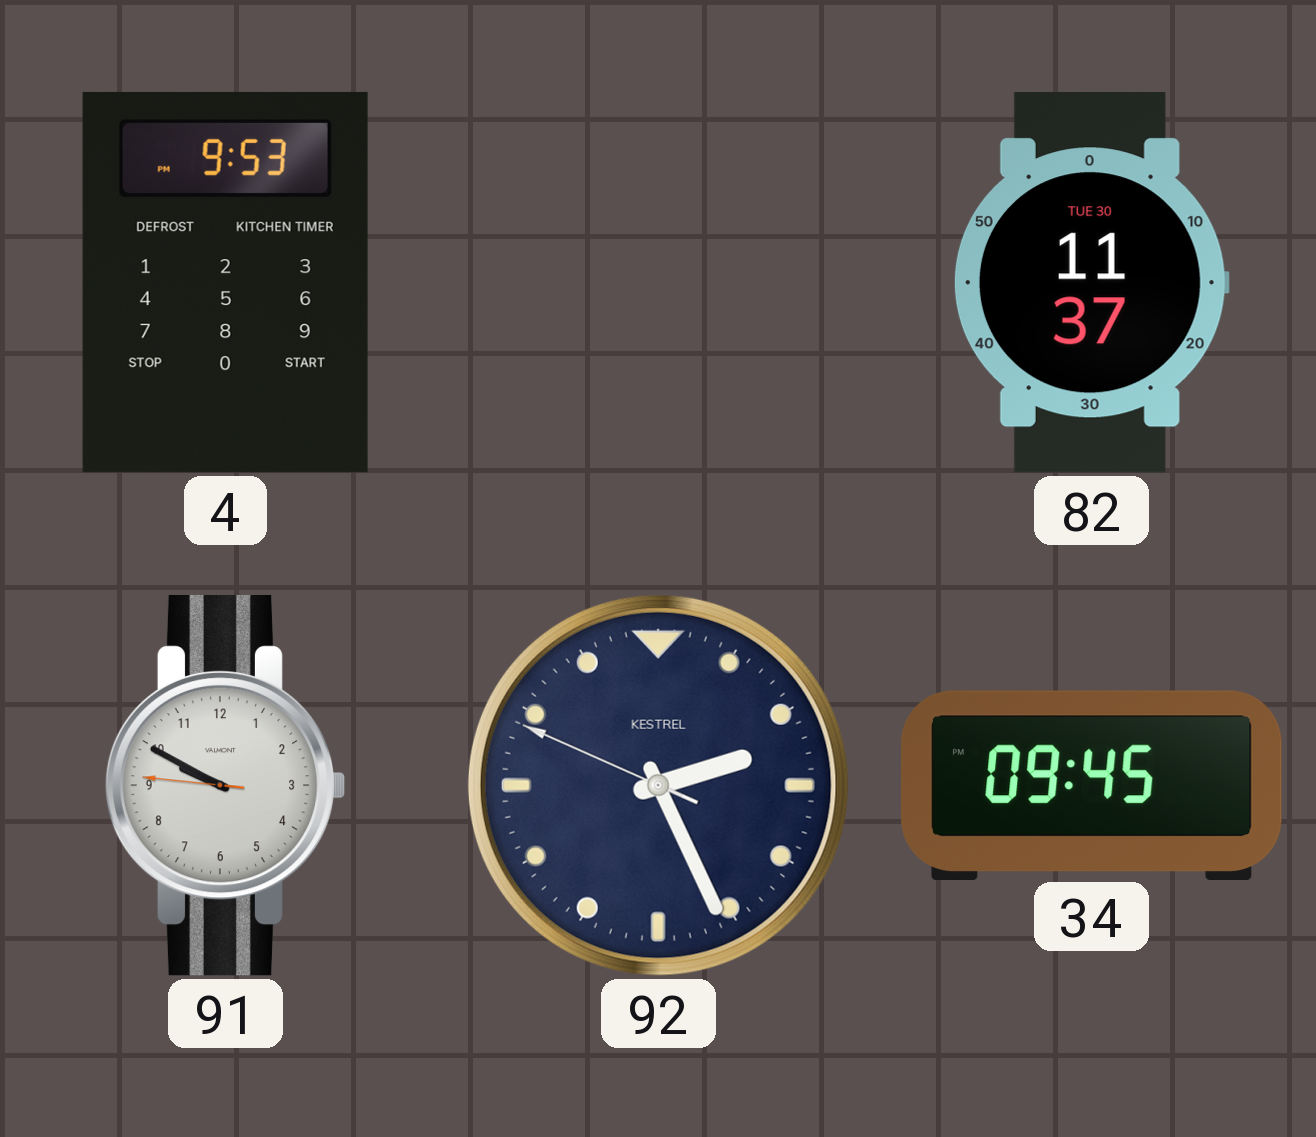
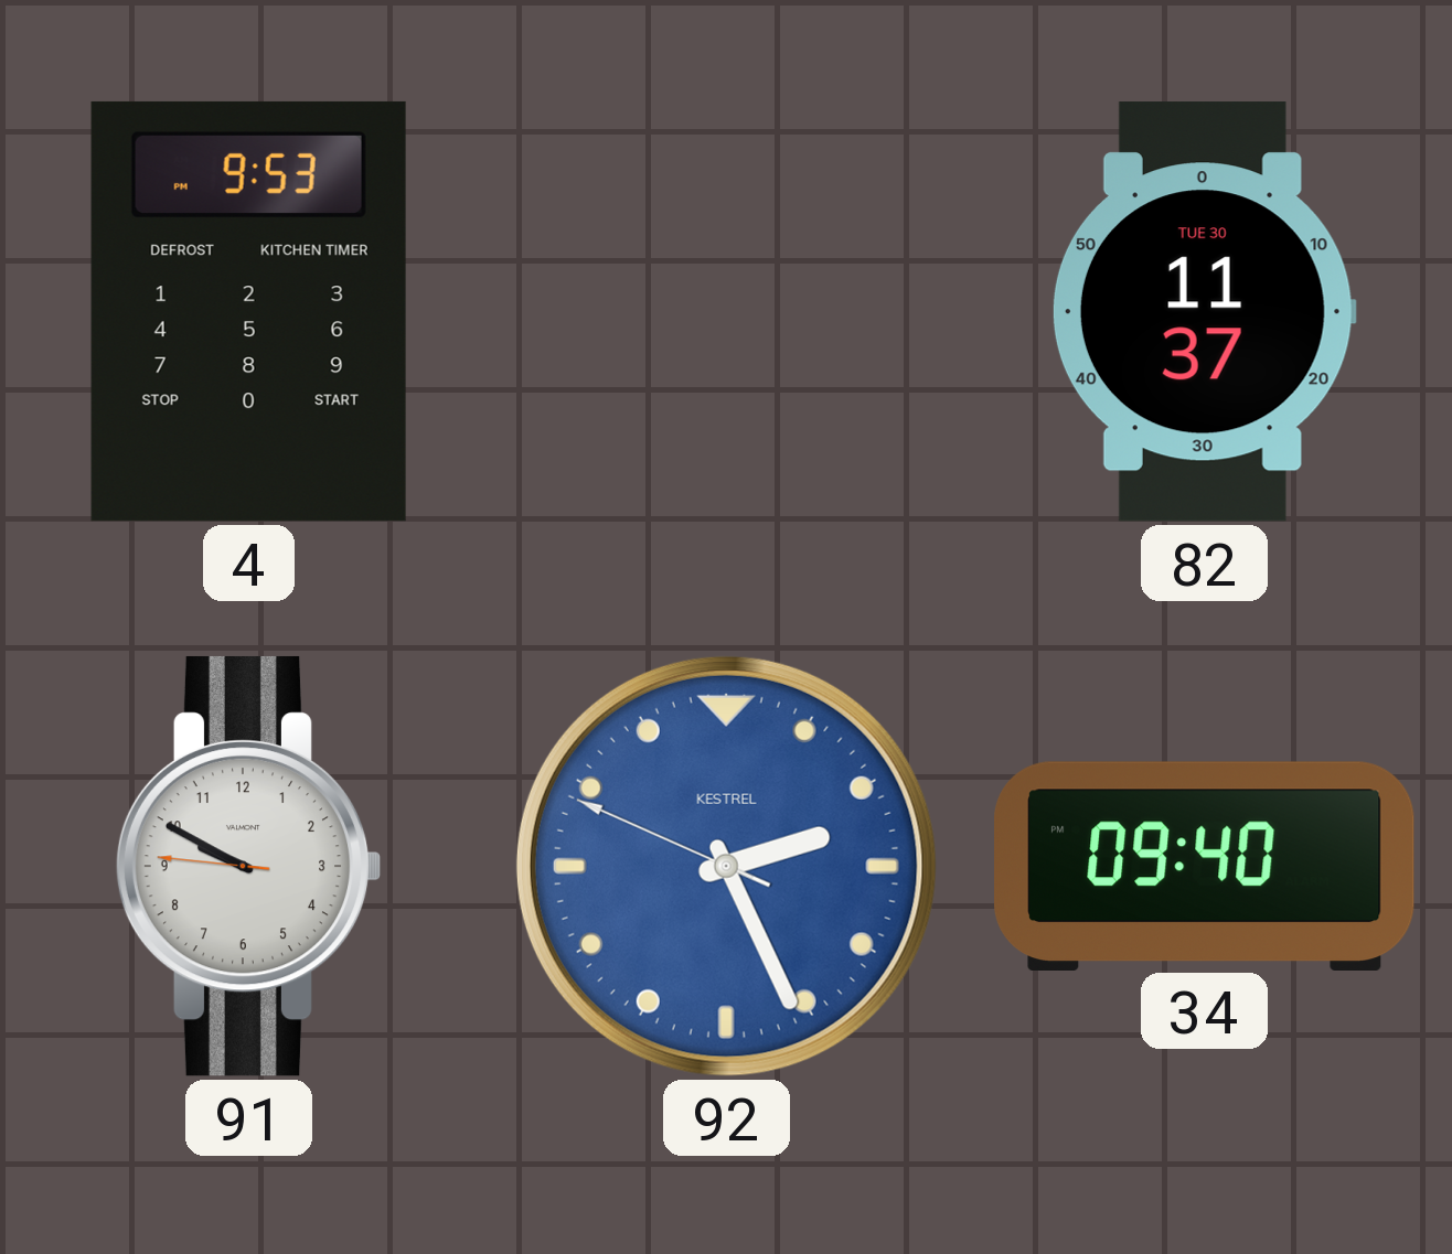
92 dial: navy -> blue (726, 866)
34: 09:45 -> 09:40 (1205, 866)
